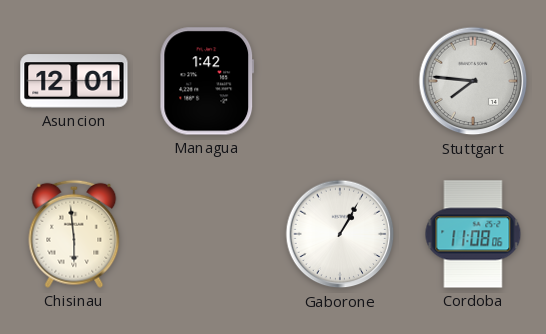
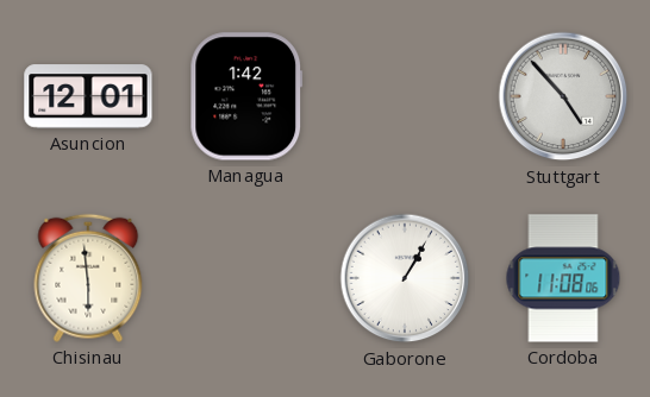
Stuttgart: 7:46 -> 4:53 (563, 96)
